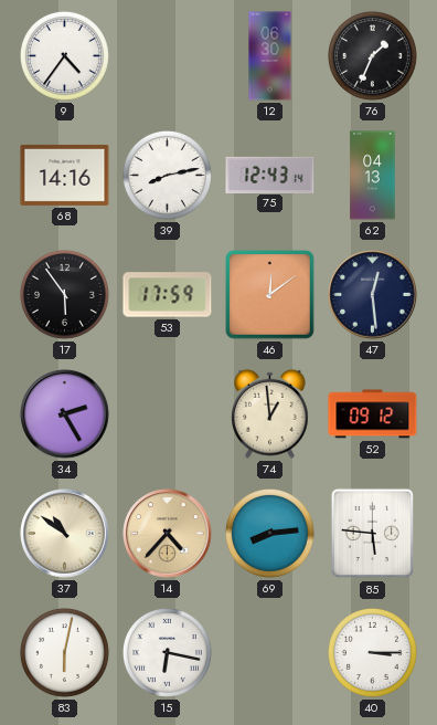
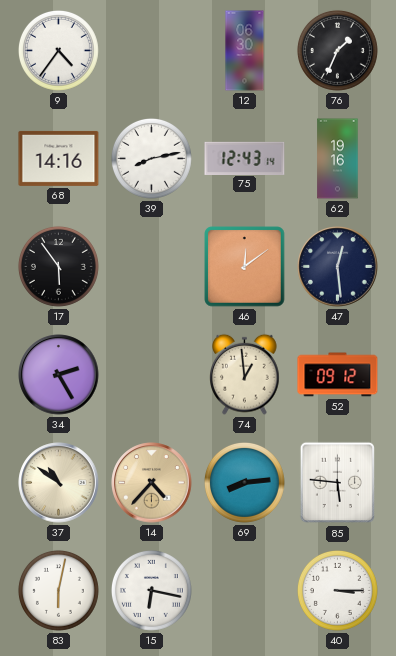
62: 04:13 -> 19:16 (338, 159)
53: 17:59 -> none (168, 295)
